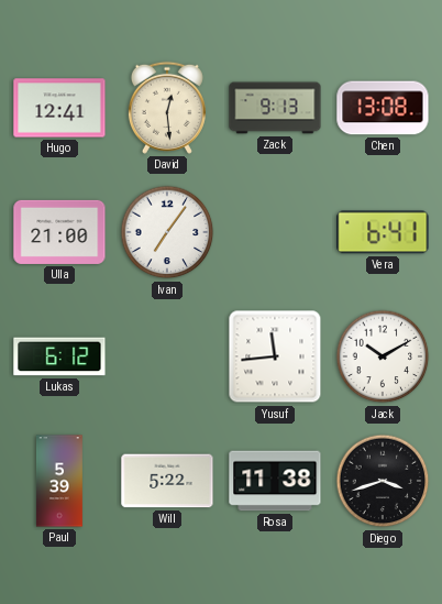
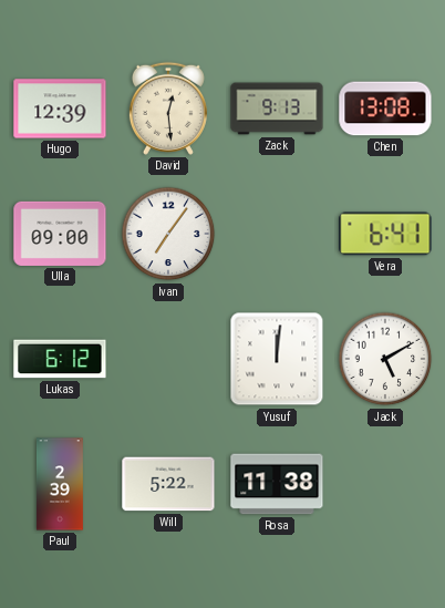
Hugo: 12:41 -> 12:39 (60, 109)
Ulla: 21:00 -> 09:00 (60, 234)
Yusuf: 11:44 -> 12:01 (277, 359)
Jack: 10:10 -> 5:10 (385, 359)
Paul: 5:39 -> 2:39 (60, 484)
Diego: 3:42 -> none (383, 481)
